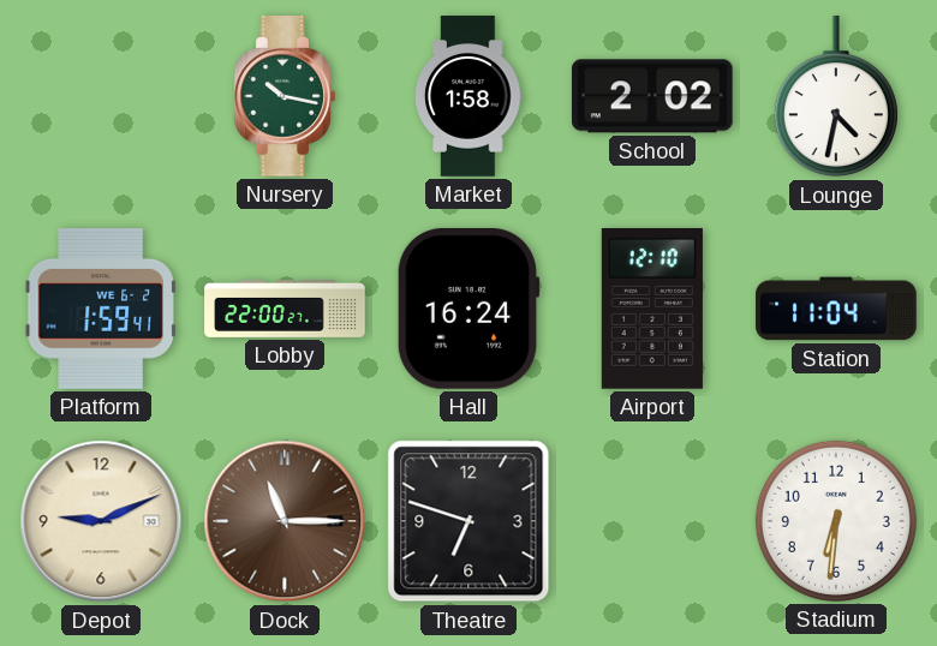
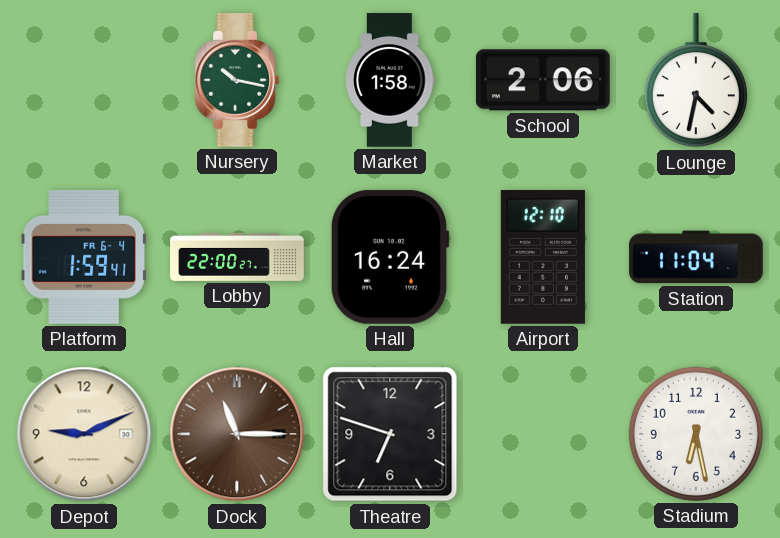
School: 2:02 -> 2:06 (543, 80)
Platform date: WE 6-2 -> FR 6-4 (84, 257)
Stadium: 6:31 -> 6:28 (696, 434)
